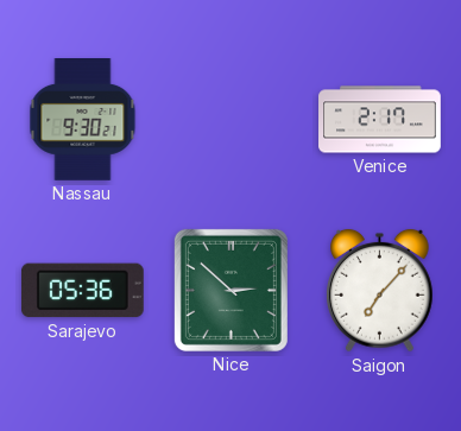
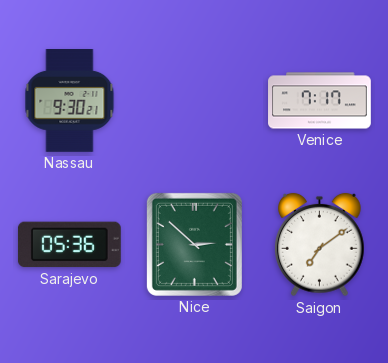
Venice: 2:17 -> 7:17 (320, 101)
Saigon: 7:07 -> 7:09 (320, 245)
